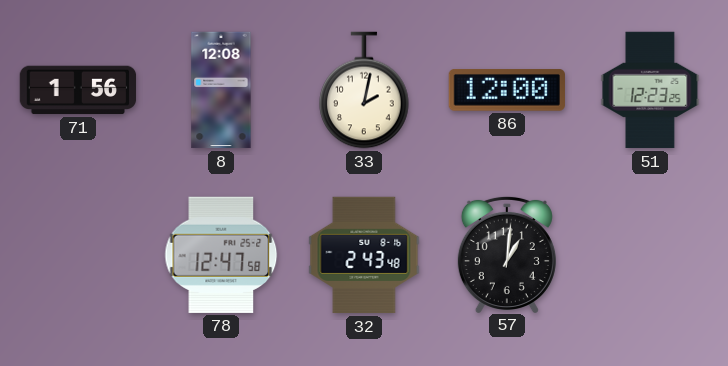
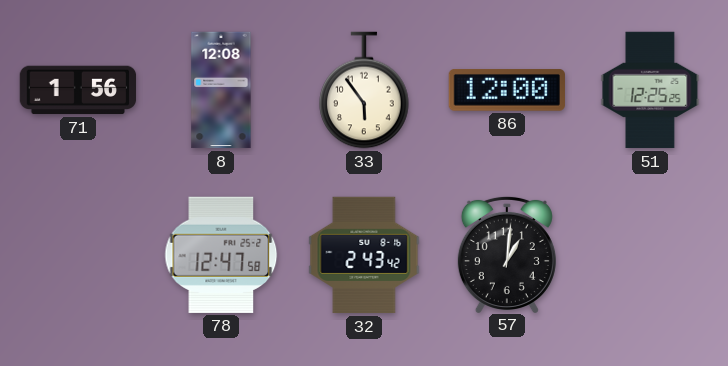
33: 2:02 -> 5:54 (364, 90)
51: 12:23 -> 12:25 (650, 90)
32: 2:43:48 -> 2:43:42 (364, 255)
